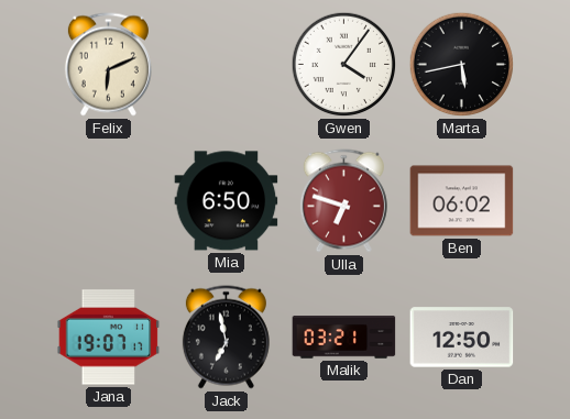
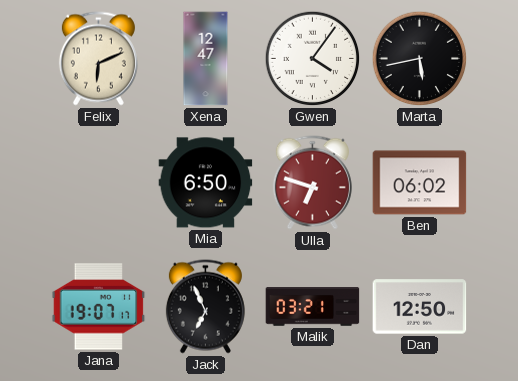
Xena: none -> 12:47 (206, 59)
Jack: 6:58 -> 6:56 (205, 307)
